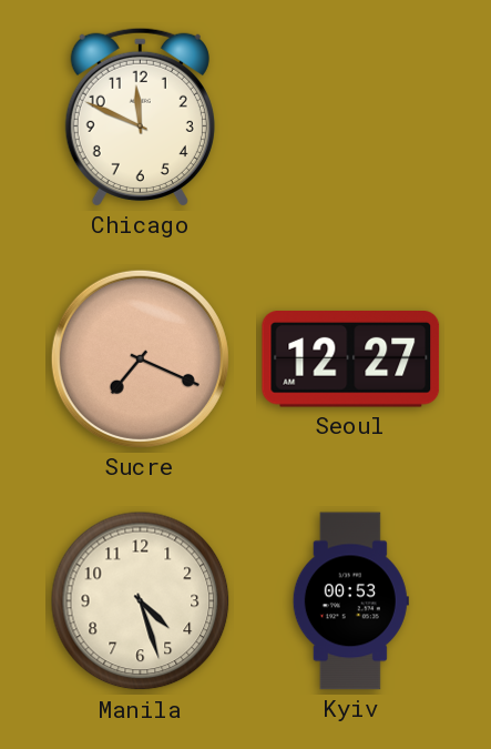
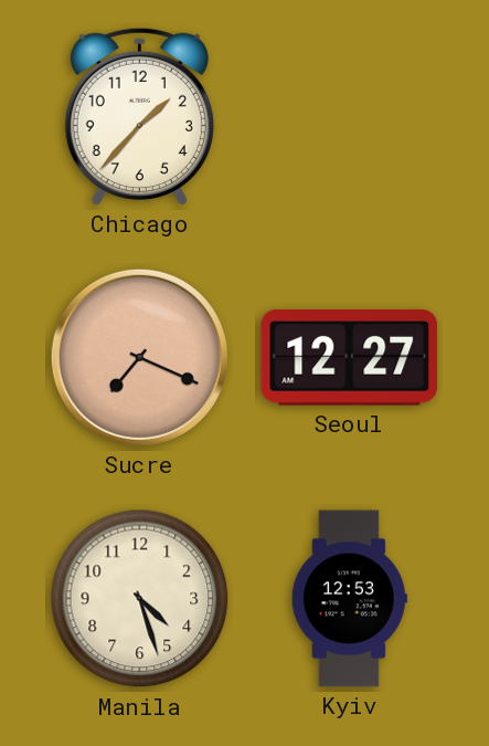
Chicago: 11:49 -> 1:37 (139, 116)
Kyiv: 00:53 -> 12:53 (349, 599)
